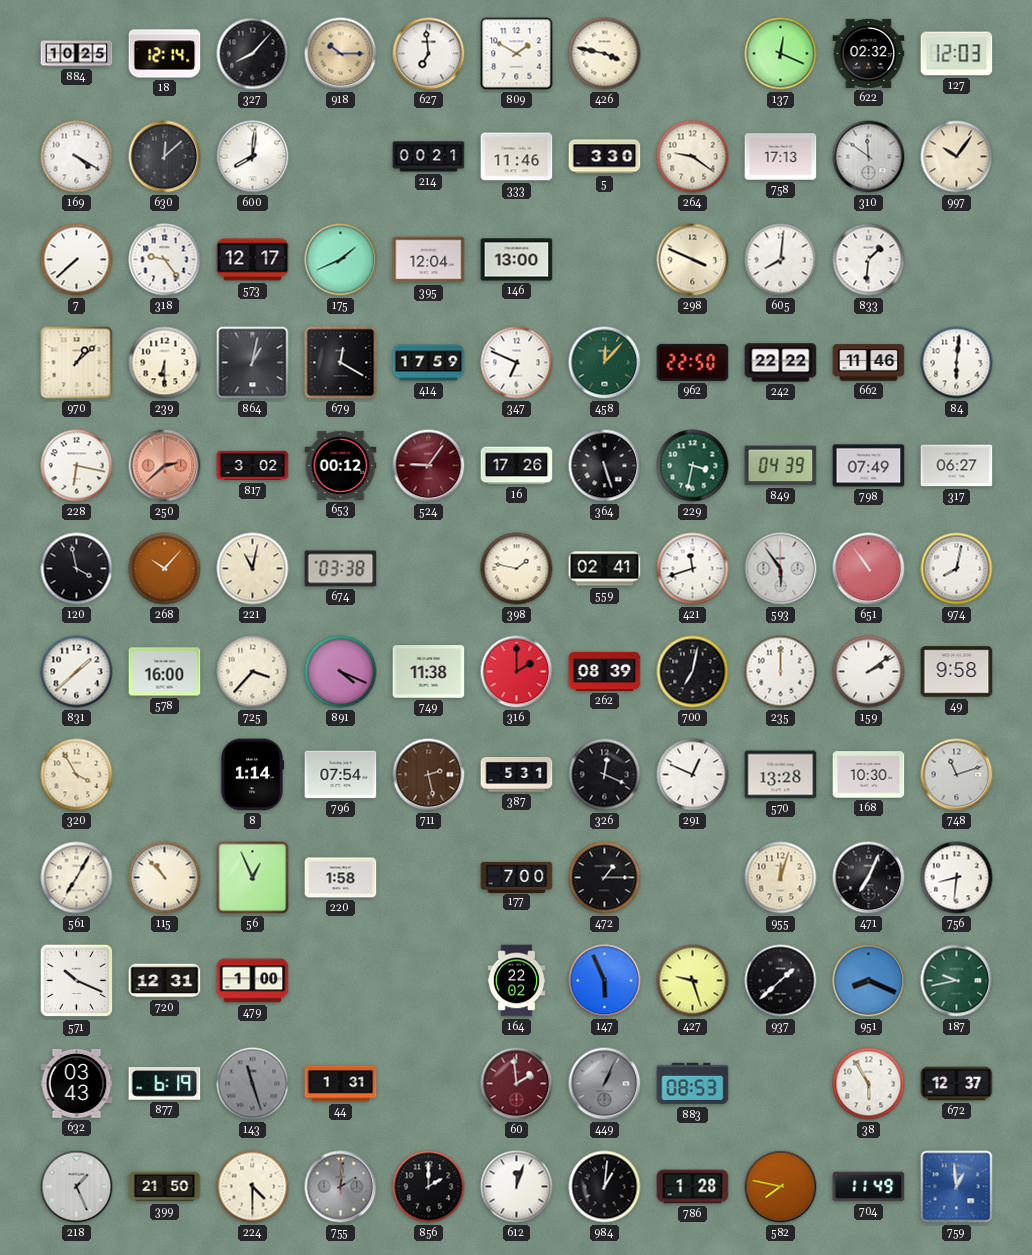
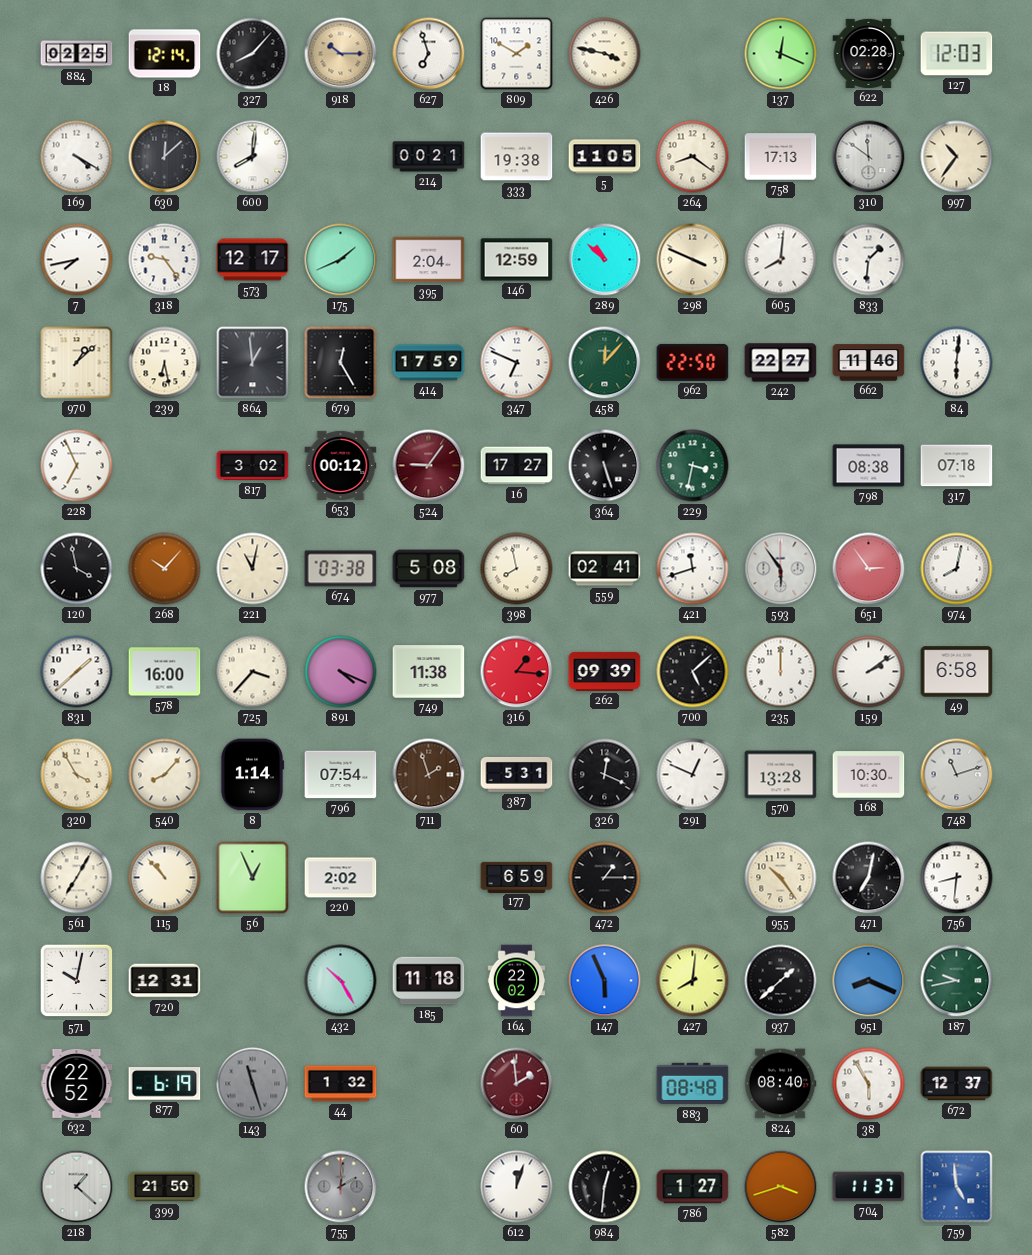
884: 10:25 -> 02:25 (77, 54)
627: 6:59 -> 6:57 (429, 54)
622: 02:32 -> 02:28 (869, 53)
333: 11:46 -> 19:38 (517, 157)
5: 3:30 -> 11:05 (605, 157)
264: 9:21 -> 8:21 (693, 157)
997: 10:06 -> 10:36 (957, 157)
7: 7:38 -> 7:43 (77, 260)
395: 12:04 -> 2:04 (429, 260)
146: 13:00 -> 12:59 (517, 260)
289: none -> 10:52 (605, 260)
239: 6:30 -> 6:28 (165, 363)
864: 1:02 -> 12:59 (253, 363)
679: 12:20 -> 12:25 (341, 363)
242: 22:22 -> 22:27 (781, 363)
228: 6:17 -> 6:56 (77, 466)
250: 2:38 -> none (165, 466)
16: 17:26 -> 17:27 (517, 466)
849: 04:39 -> none (781, 466)
798: 07:49 -> 08:38 (869, 466)
317: 06:27 -> 07:18 (957, 466)
977: none -> 5:08 (429, 569)
398: 1:47 -> 7:58 (517, 569)
651: 10:54 -> 2:54 (869, 569)
316: 2:00 -> 1:16 (517, 672)
262: 08:39 -> 09:39 (605, 671)
700: 7:02 -> 5:08 (693, 672)
49: 9:58 -> 6:58 (957, 672)
540: none -> 8:07 (165, 775)
711: 2:28 -> 1:57 (429, 775)
220: 1:58 -> 2:02 (341, 878)
177: 7:00 -> 6:59 (517, 877)
955: 12:03 -> 10:24 (781, 878)
471: 7:04 -> 7:02 (869, 878)
571: 10:19 -> 10:02 (77, 981)
479: 1:00 -> none (253, 981)
432: none -> 10:25 (341, 981)
185: none -> 11:18 (429, 981)
427: 9:27 -> 8:01 (693, 981)
632: 03:43 -> 22:52 (77, 1083)
44: 1:31 -> 1:32 (341, 1084)
449: 1:04 -> none (605, 1084)
883: 08:53 -> 08:48 (693, 1084)
824: none -> 08:40 (780, 1084)
218: 1:26 -> 1:22 (77, 1187)
224: 4:30 -> none (253, 1187)
856: 2:00 -> none (429, 1187)
984: 1:01 -> 12:31 (605, 1187)
786: 1:28 -> 1:27 (693, 1187)
582: 7:47 -> 3:42 (781, 1187)
704: 11:49 -> 11:37 (869, 1187)
759: 12:59 -> 4:59 (957, 1187)
